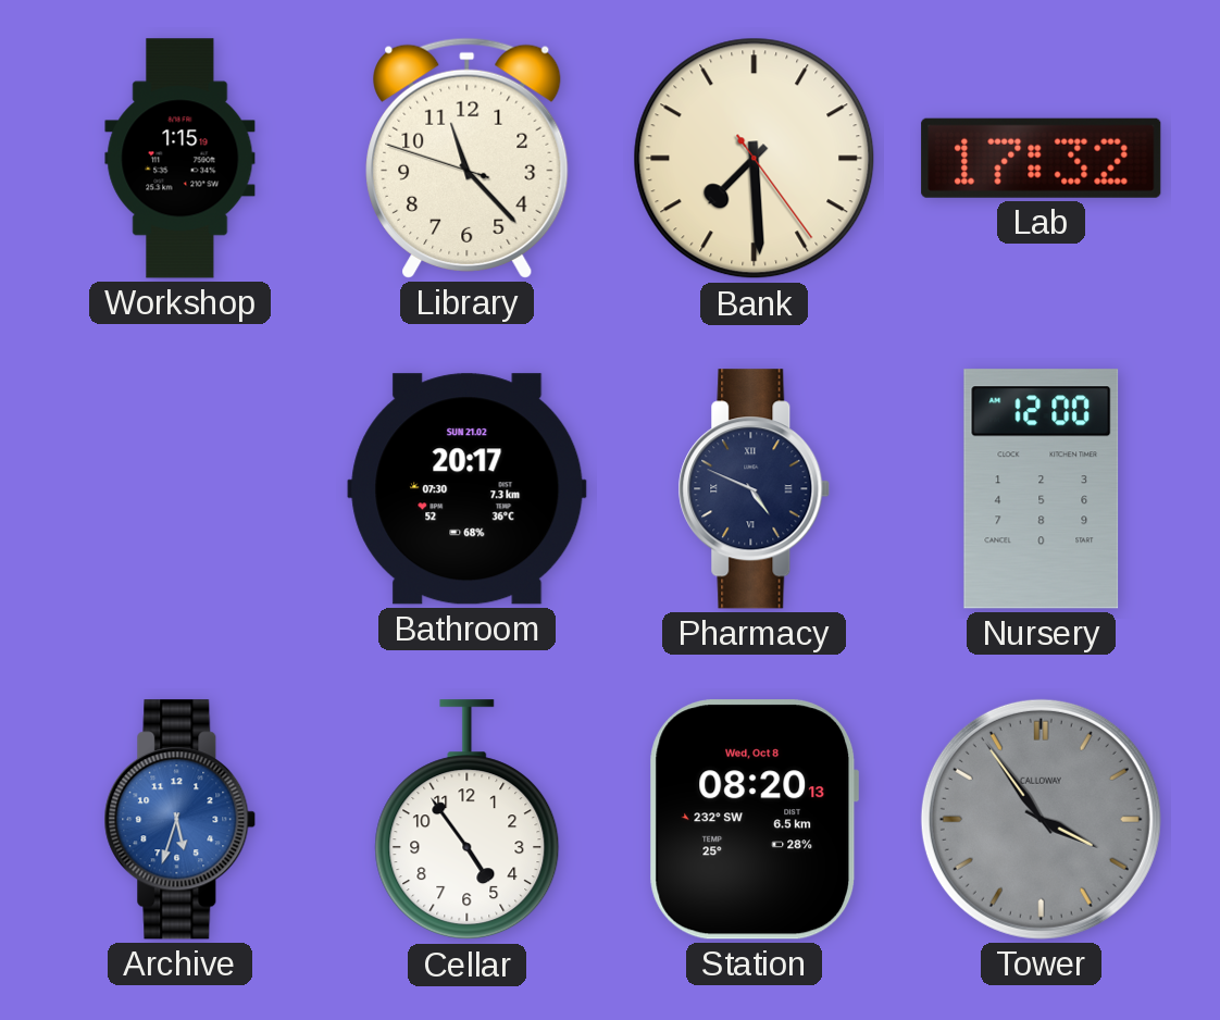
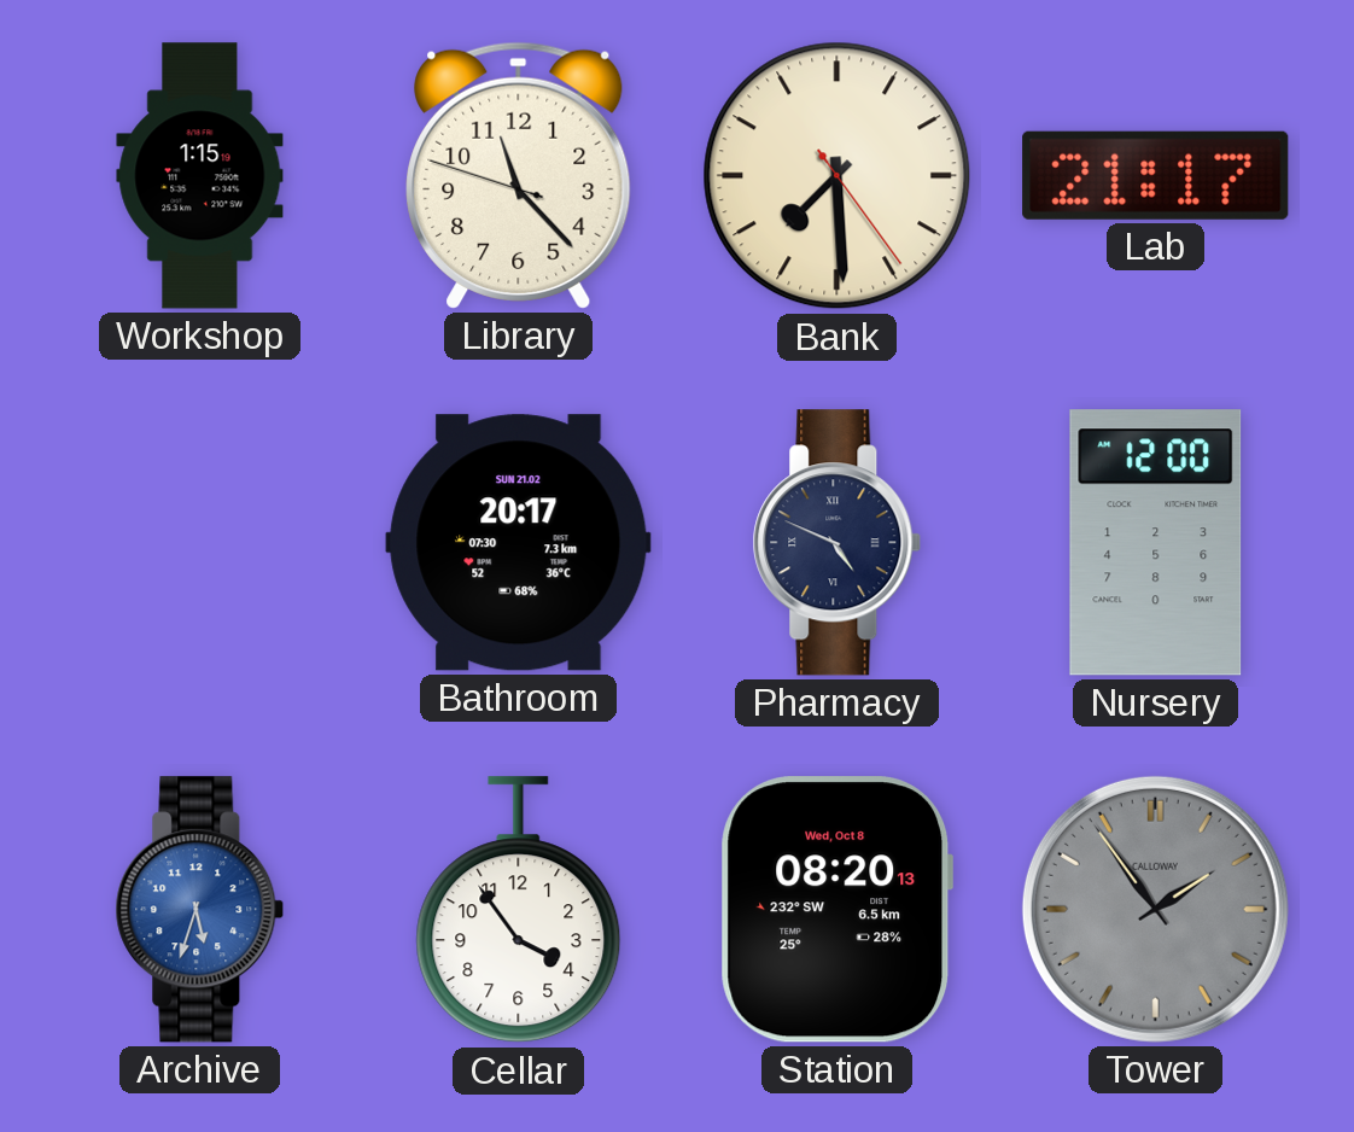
Lab: 17:32 -> 21:17 (1156, 175)
Cellar: 4:54 -> 3:54 (519, 910)
Tower: 3:54 -> 1:54 (1155, 909)
